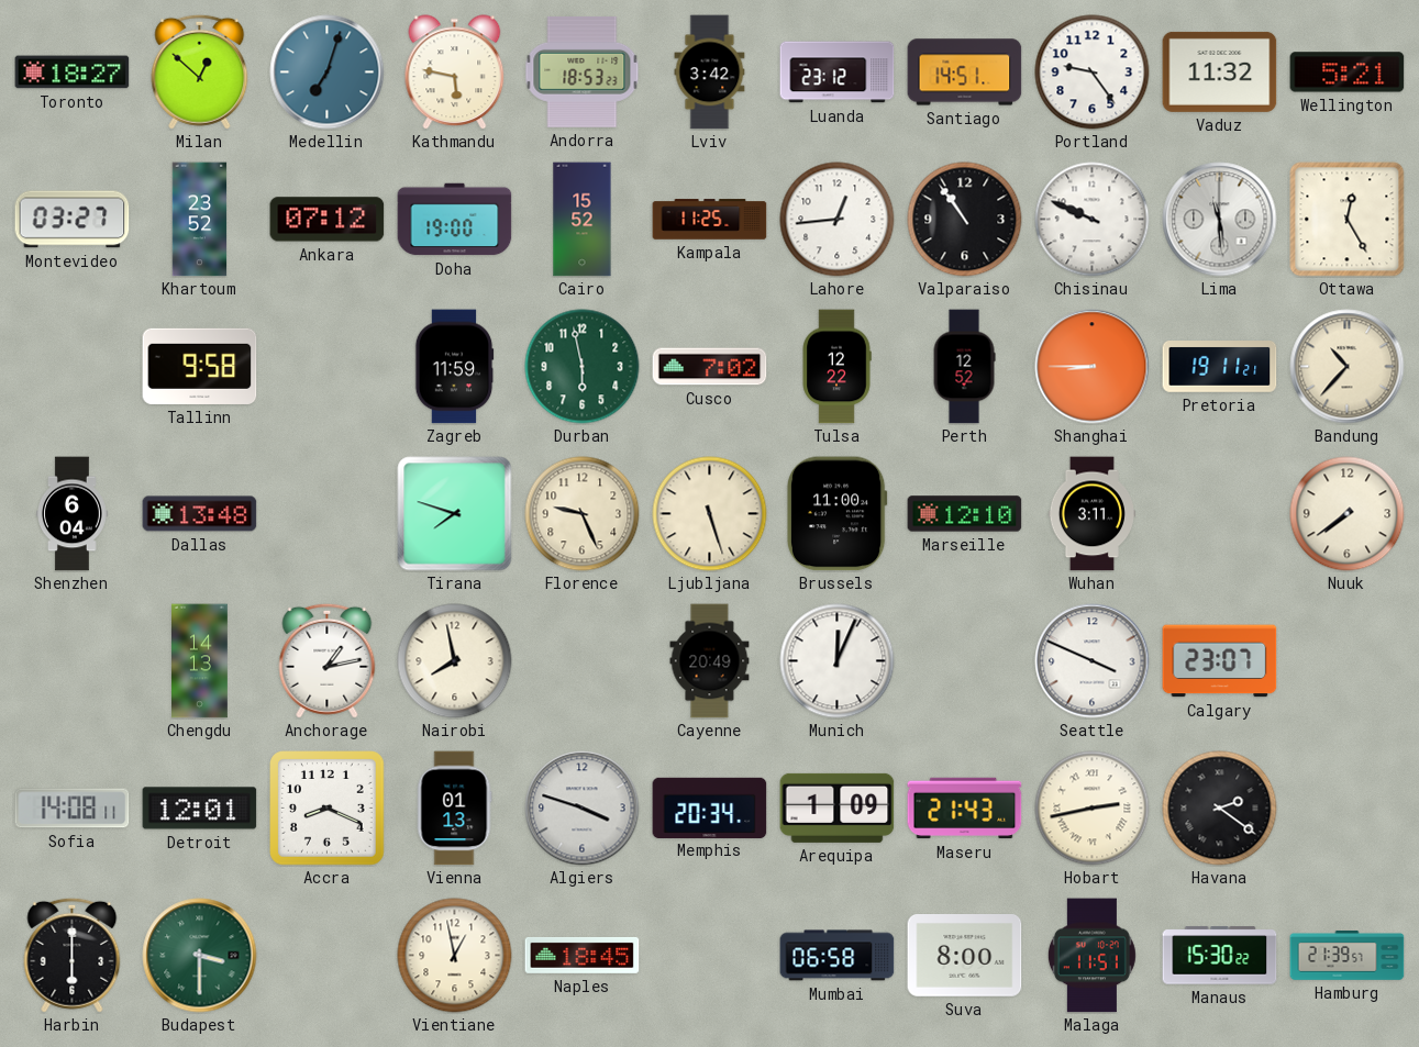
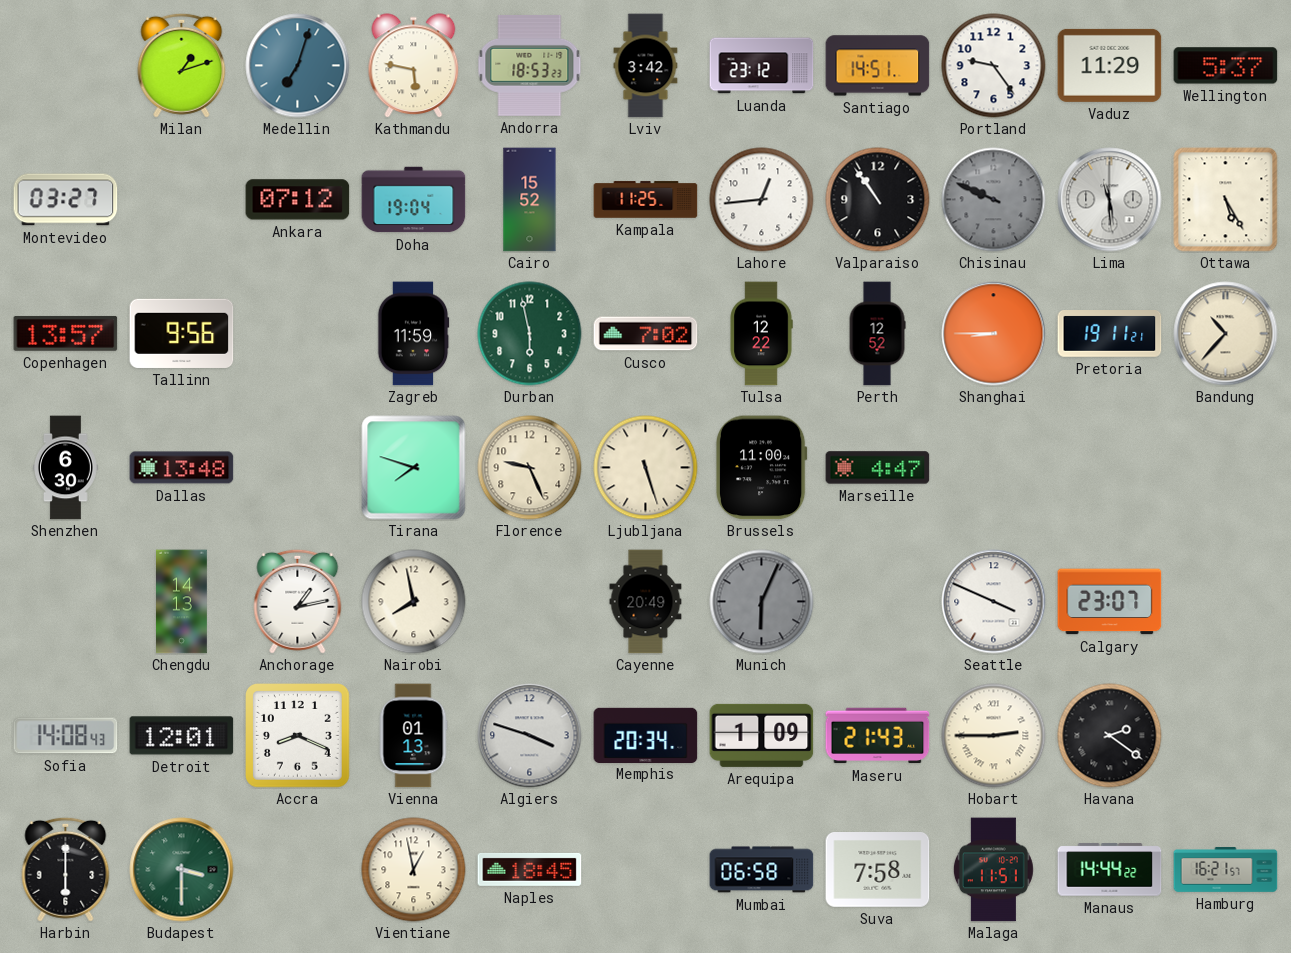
Toronto: 18:27 -> none (73, 73)
Milan: 12:52 -> 1:12 (182, 65)
Vaduz: 11:32 -> 11:29 (1110, 65)
Wellington: 5:21 -> 5:37 (1226, 66)
Khartoum: 23:52 -> none (200, 220)
Doha: 19:00 -> 19:04 (414, 200)
Chisinau dial: white -> grey (994, 200)
Ottawa: 12:25 -> 5:25 (1226, 200)
Copenhagen: none -> 13:57 (66, 333)
Tallinn: 9:58 -> 9:56 (182, 333)
Shenzhen: 6:04 -> 6:30 (66, 468)
Marseille: 12:10 -> 4:47 (878, 468)
Wuhan: 3:11 -> none (1091, 514)
Nuuk: 7:39 -> none (1348, 514)
Munich: 12:04 -> 6:04 (762, 602)
Munich dial: white -> grey (762, 602)
Sofia: 14:08:11 -> 14:08:43 (66, 736)
Hobart: 2:43 -> 2:45 (994, 736)
Suva: 8:00 -> 7:58 (878, 870)
Manaus: 15:30 -> 14:44 (1110, 870)
Hamburg: 21:39 -> 16:21 (1226, 870)
